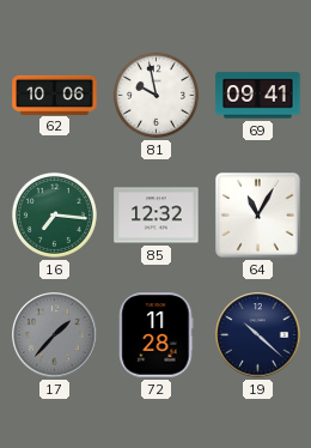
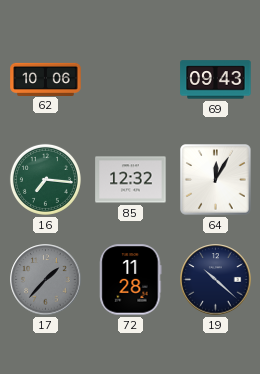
81: 9:58 -> none (155, 95)
69: 09:41 -> 09:43 (216, 80)
64: 11:05 -> 12:05 (216, 180)
